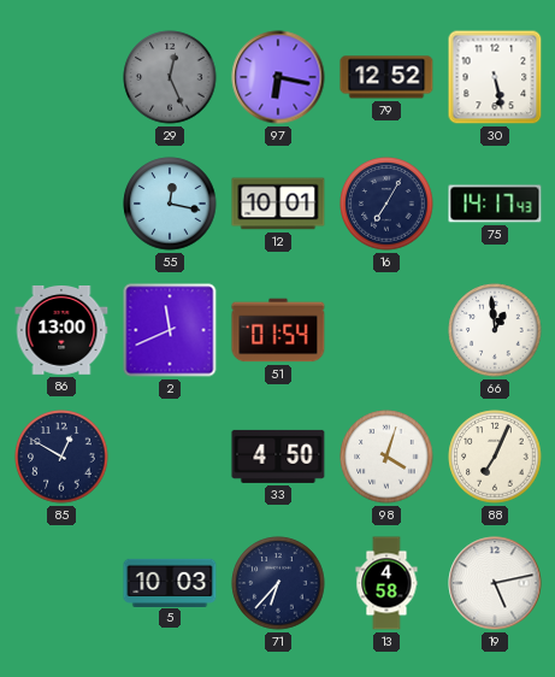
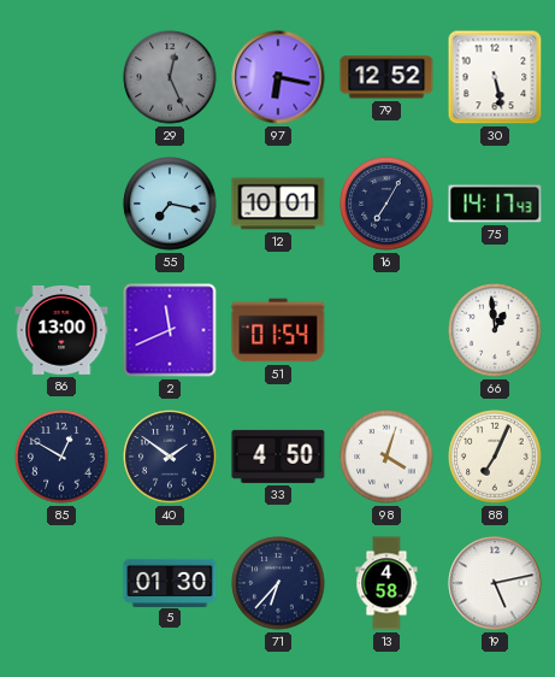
55: 12:17 -> 7:17 (170, 204)
40: none -> 1:51 (170, 457)
5: 10:03 -> 01:30 (170, 582)
